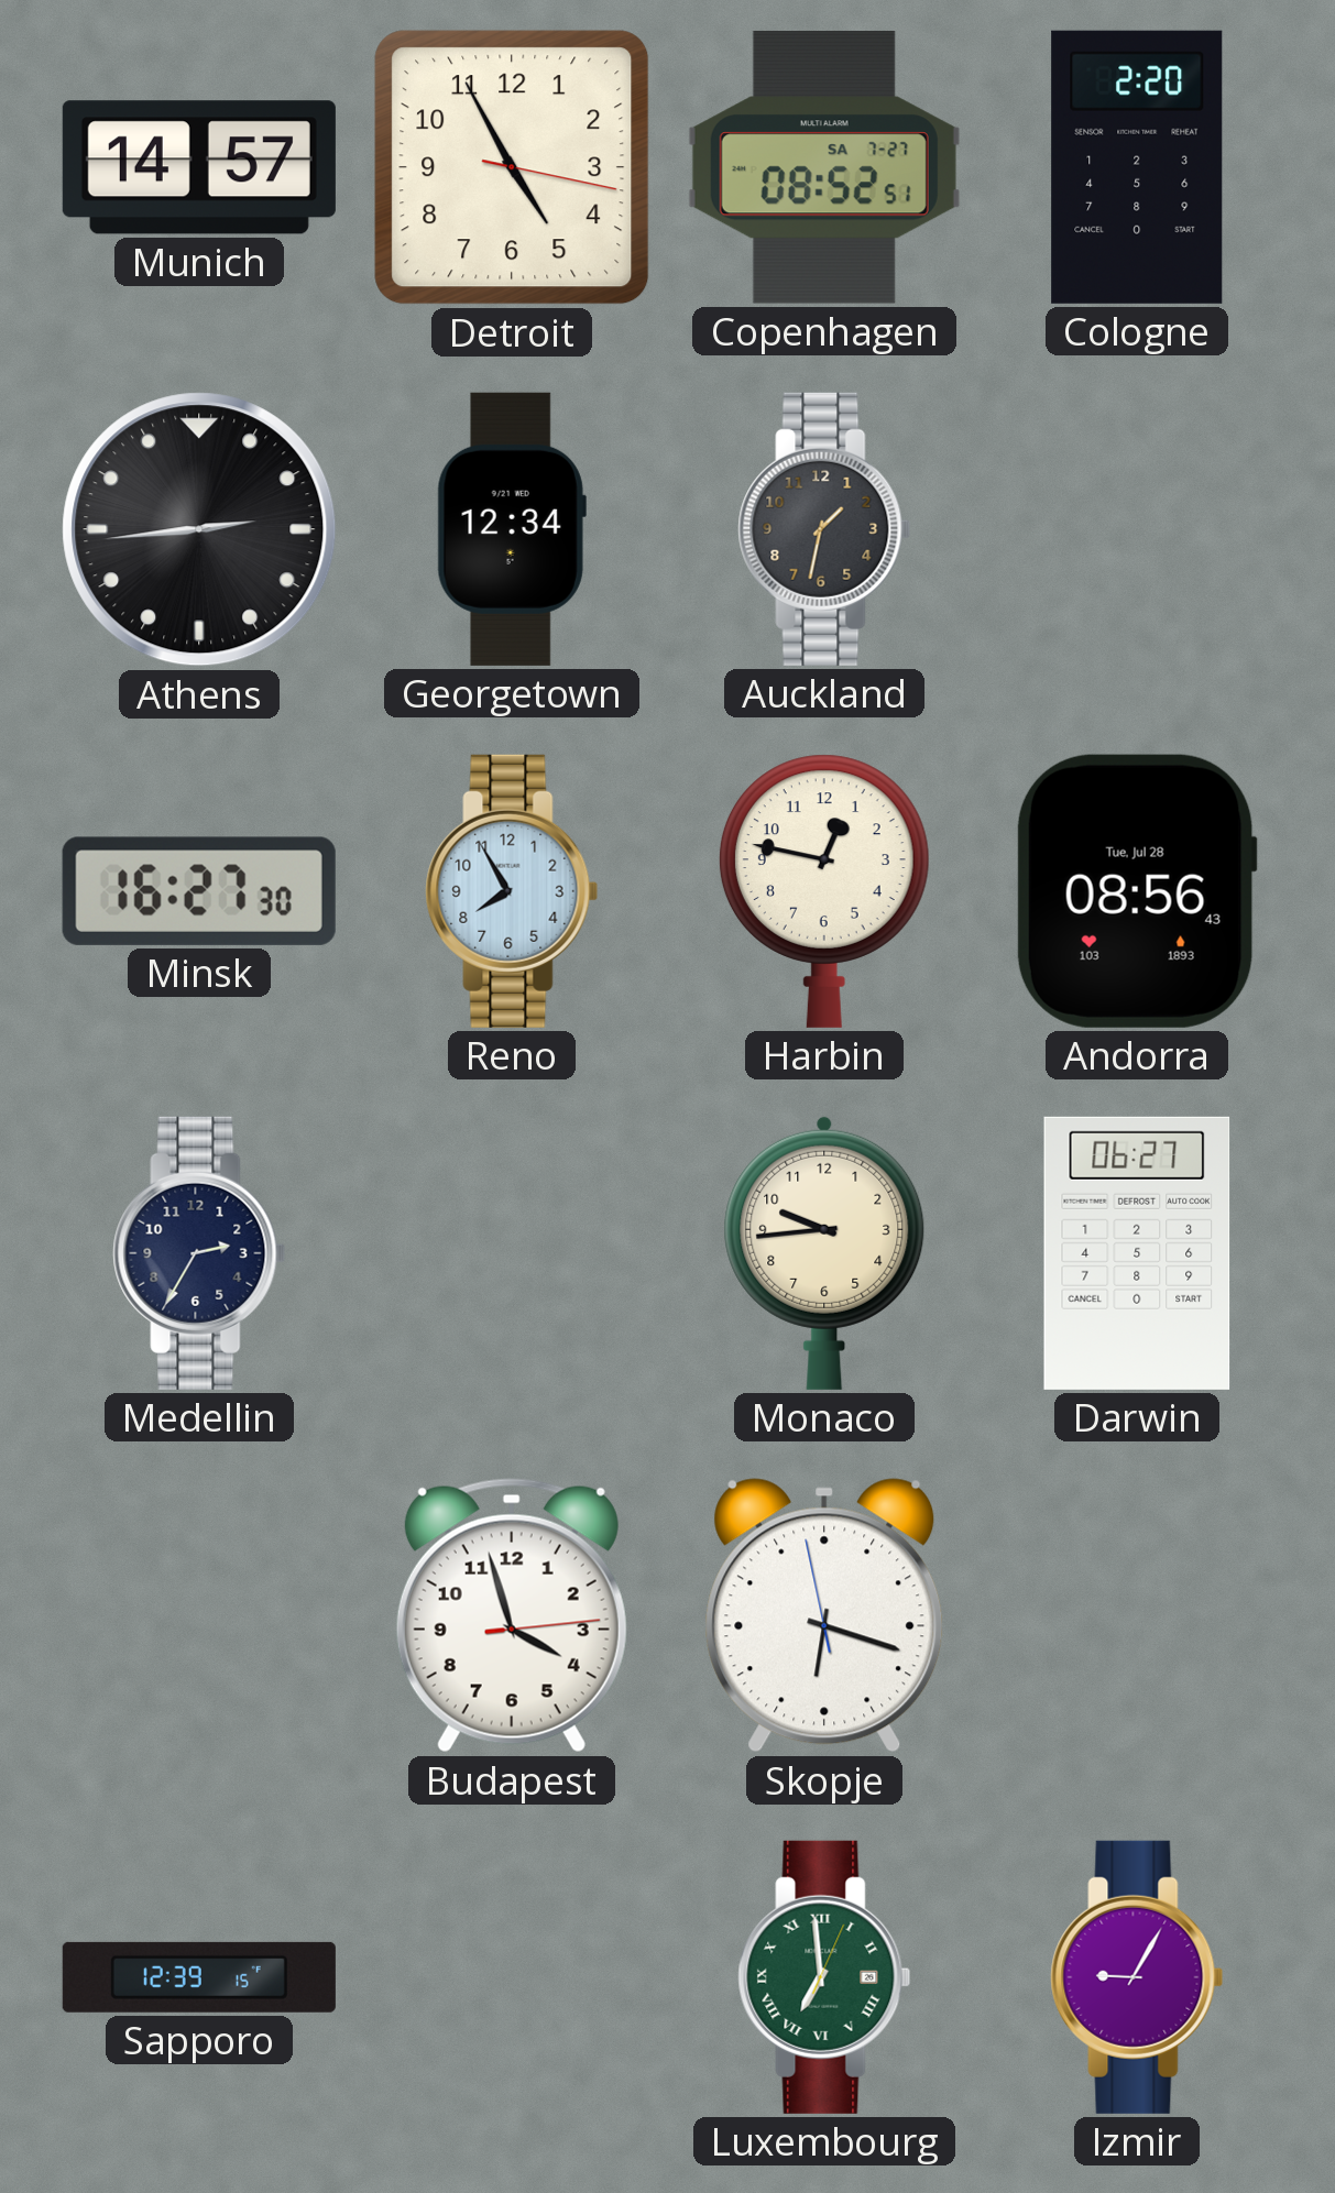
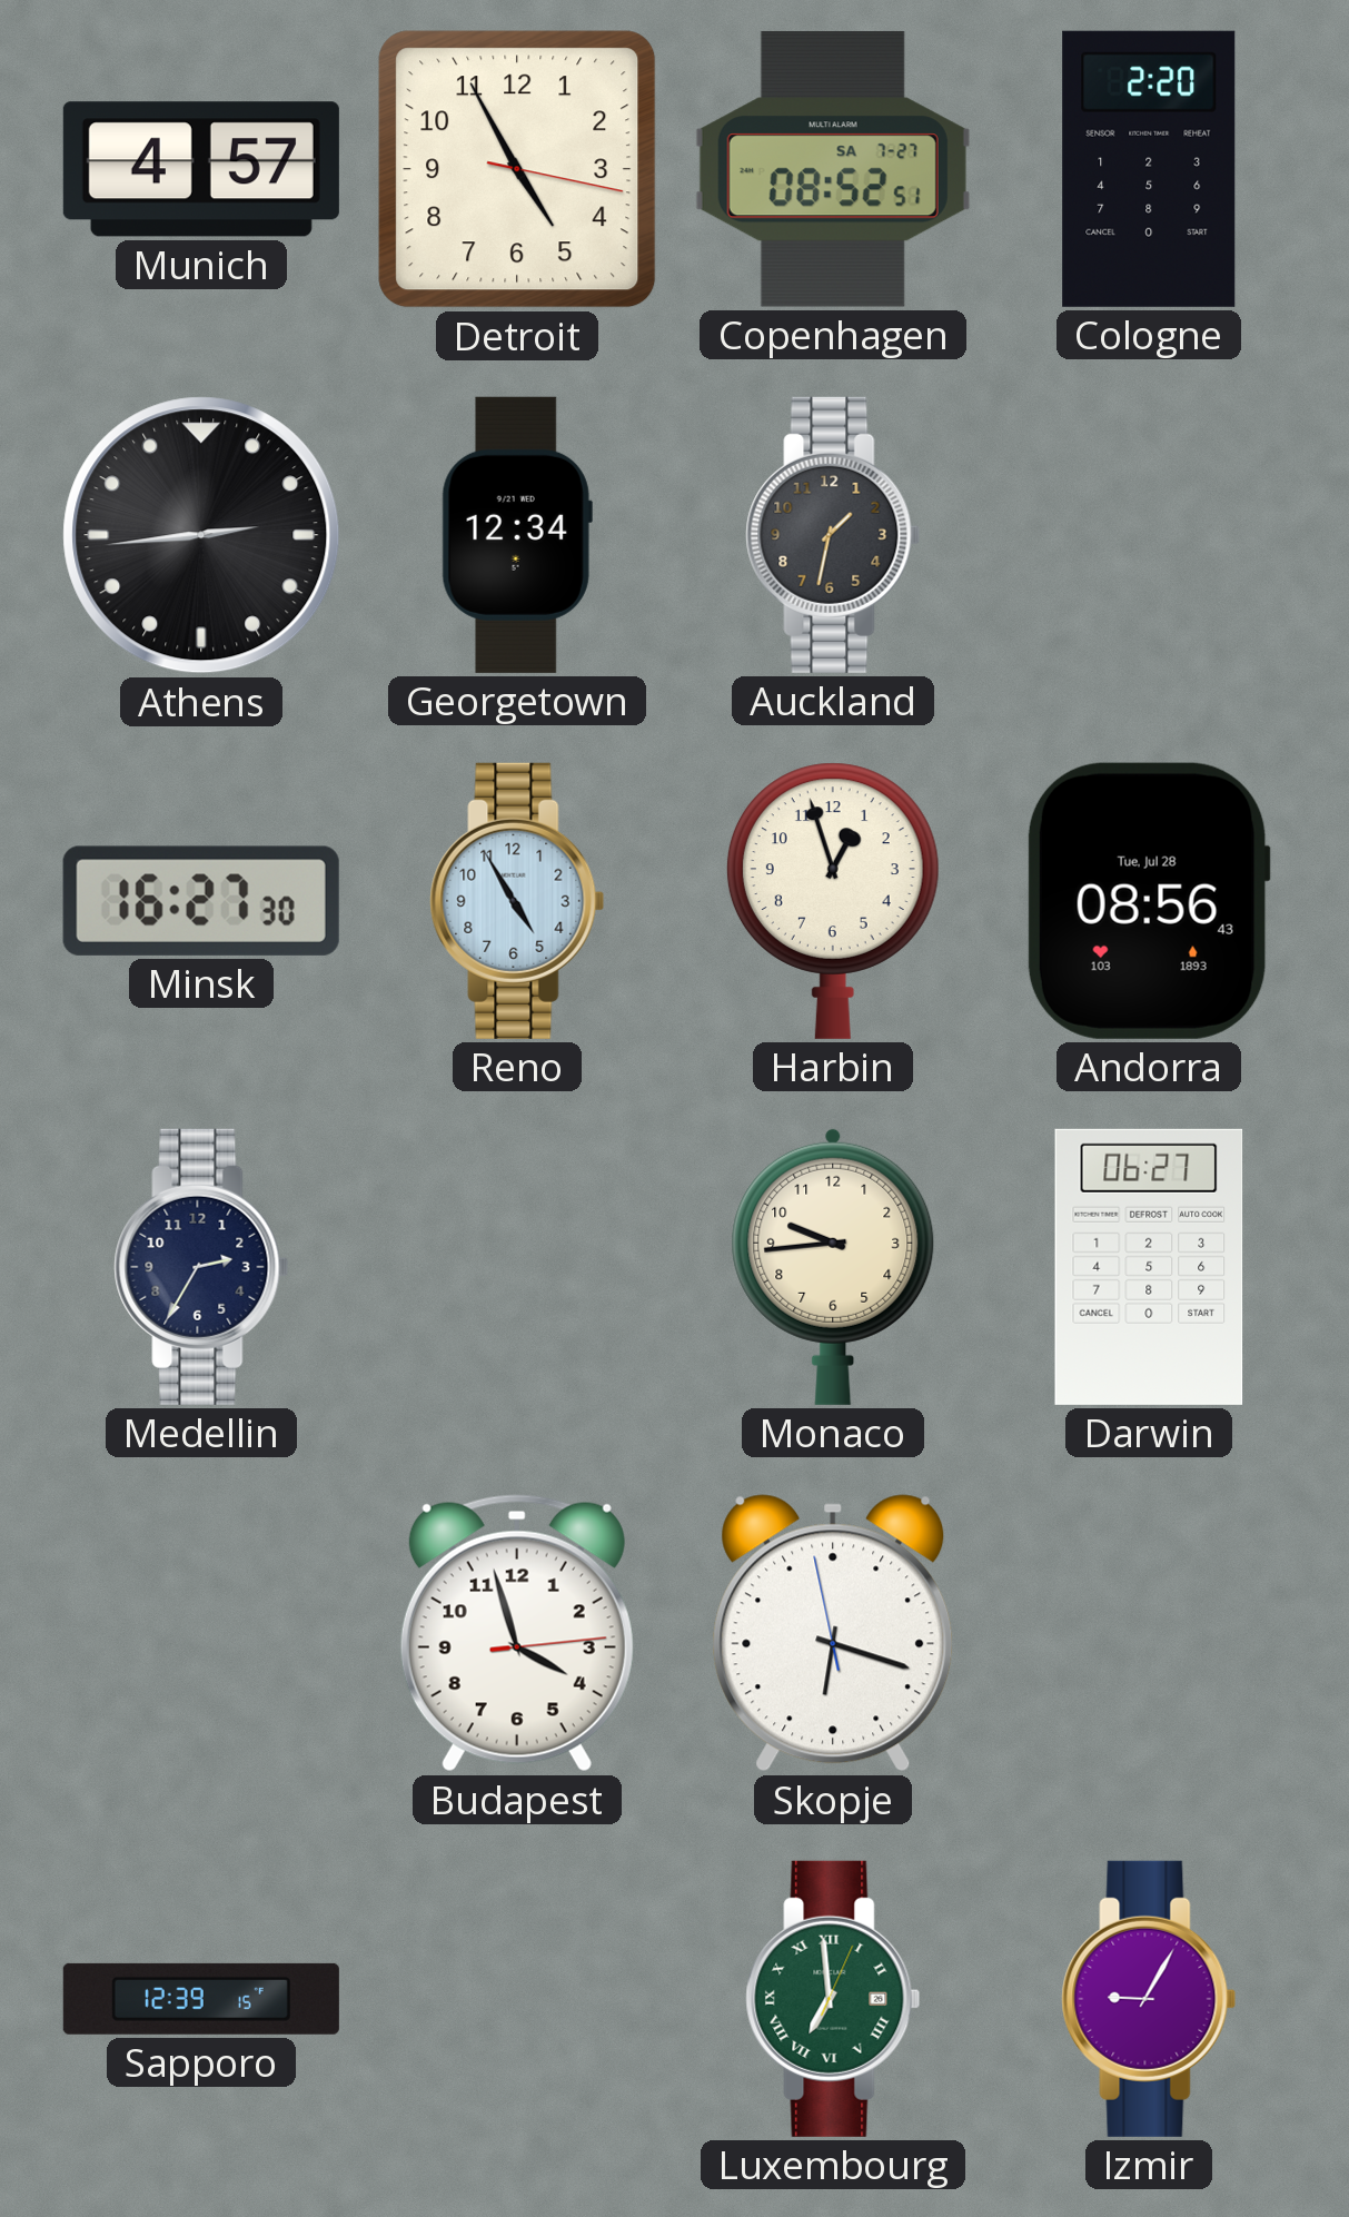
Munich: 14:57 -> 4:57 (201, 169)
Reno: 7:55 -> 4:55 (517, 901)
Harbin: 12:47 -> 12:57 (833, 901)
